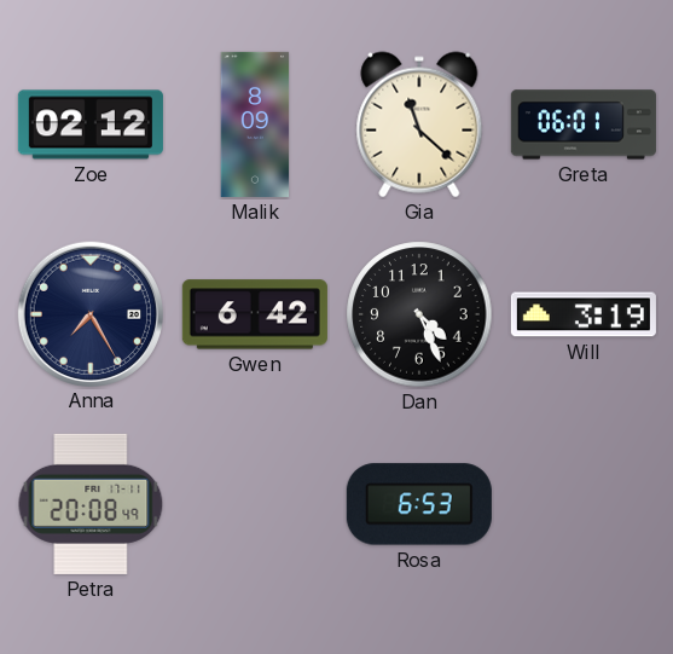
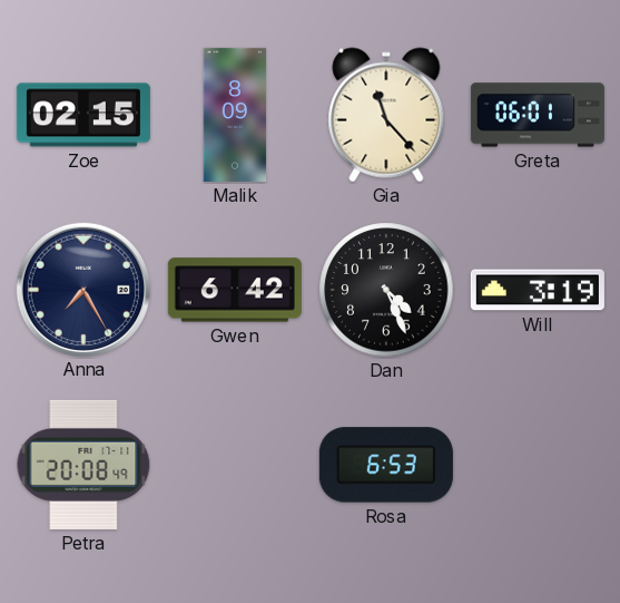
Zoe: 02:12 -> 02:15 (83, 115)
Gia: 11:22 -> 11:23 (386, 115)
